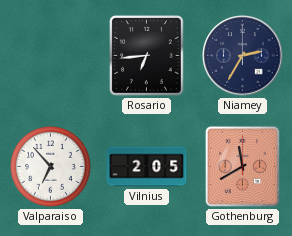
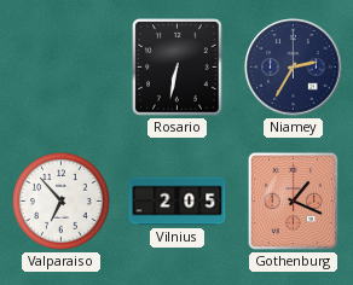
Rosario: 6:44 -> 6:32 (178, 68)
Gothenburg: 11:40 -> 1:19 (293, 200)
